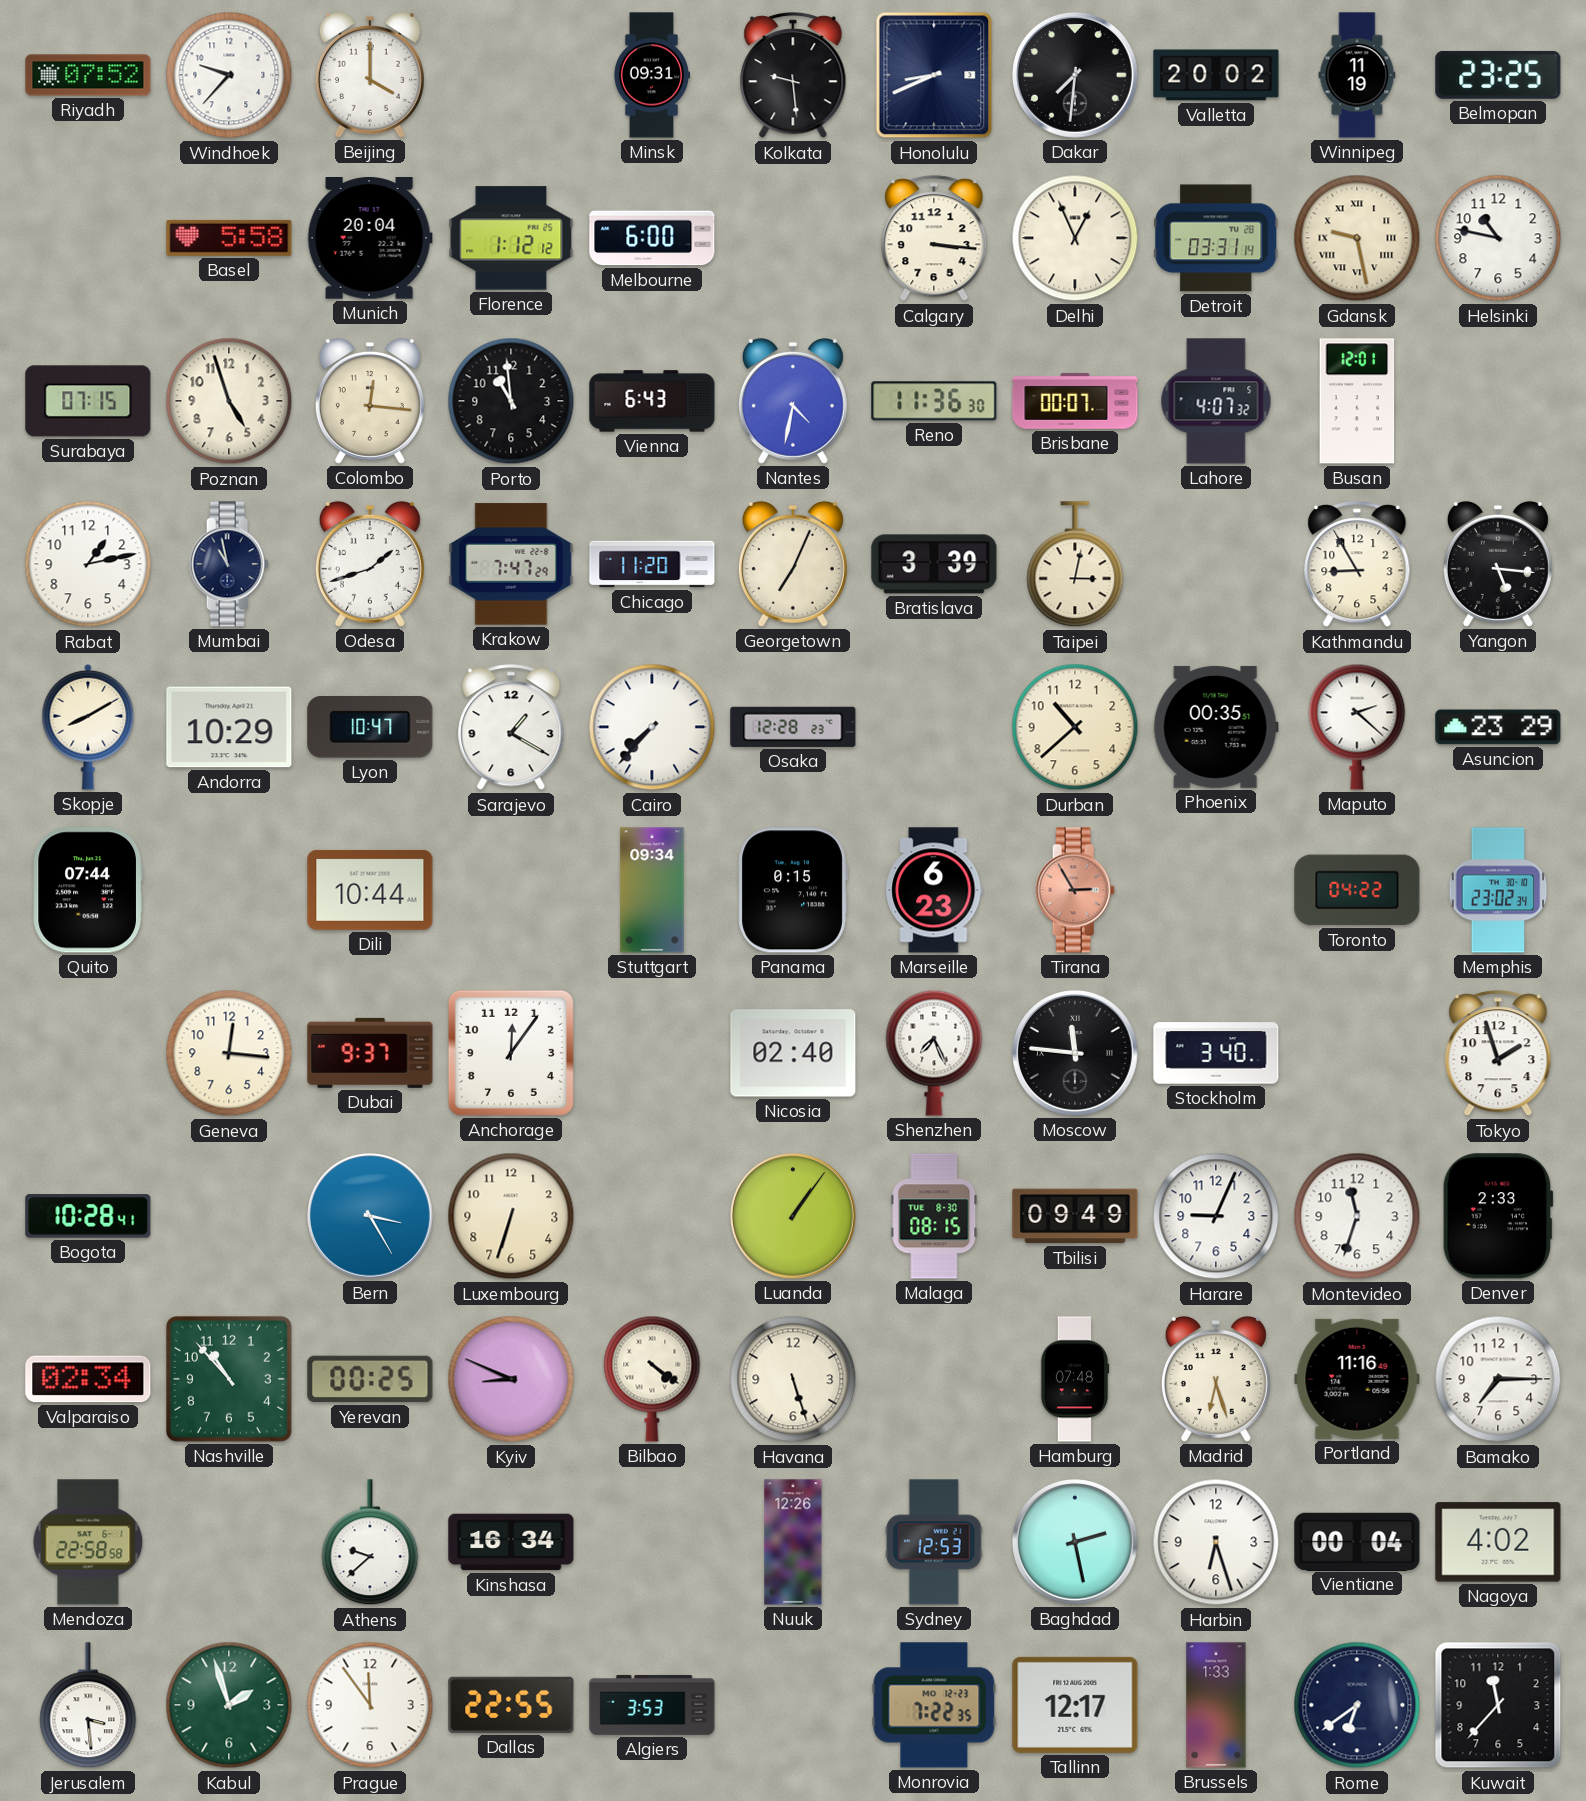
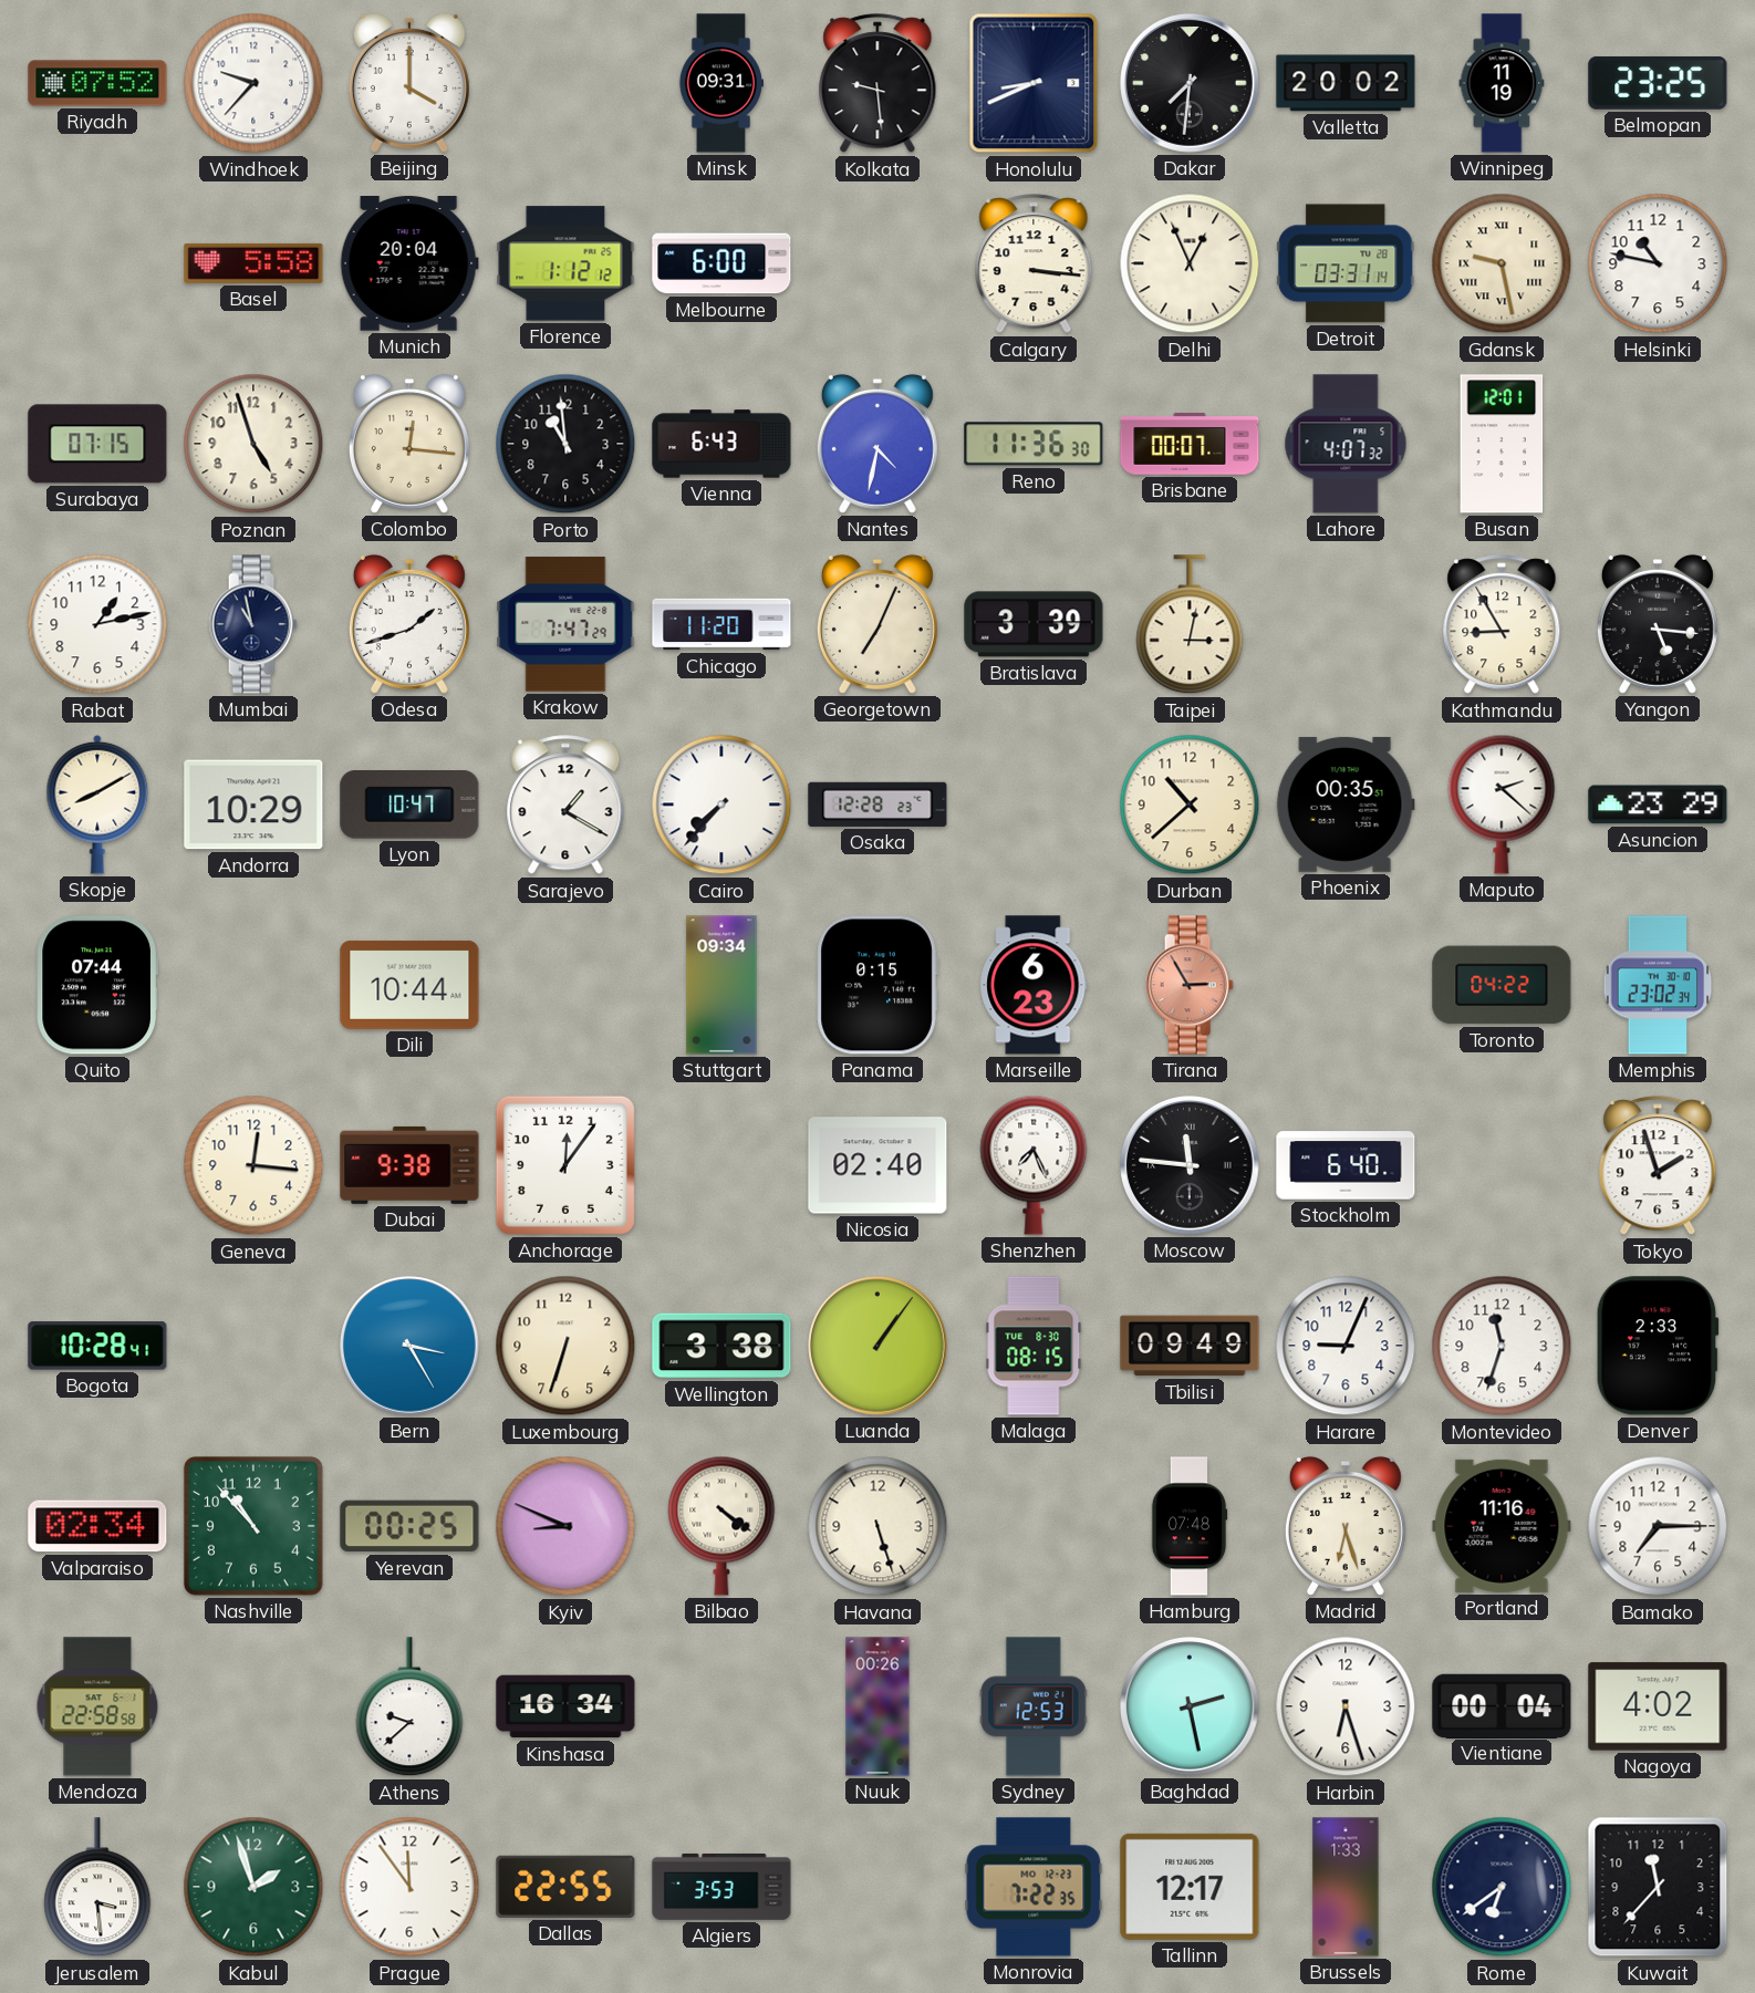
Dubai: 9:37 -> 9:38 (409, 1165)
Stockholm: 3:40 -> 6:40 (1346, 1165)
Wellington: none -> 3:38 (721, 1346)
Nuuk: 12:26 -> 00:26 (877, 1706)
